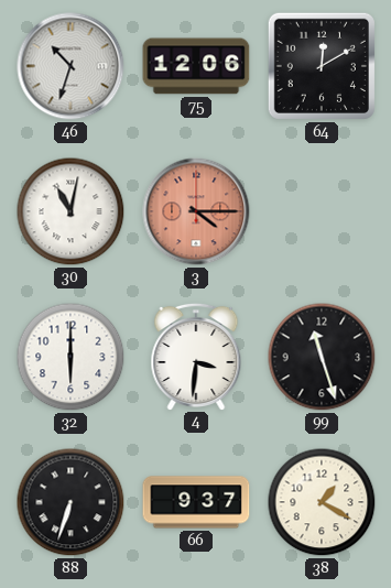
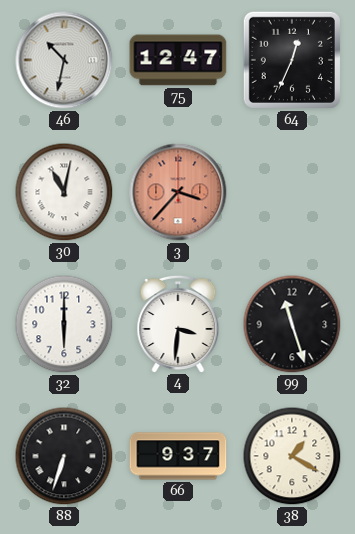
46: 10:33 -> 10:32 (64, 60)
75: 12:06 -> 12:47 (178, 60)
64: 12:10 -> 12:34 (292, 60)
3: 4:15 -> 3:37 (178, 192)
